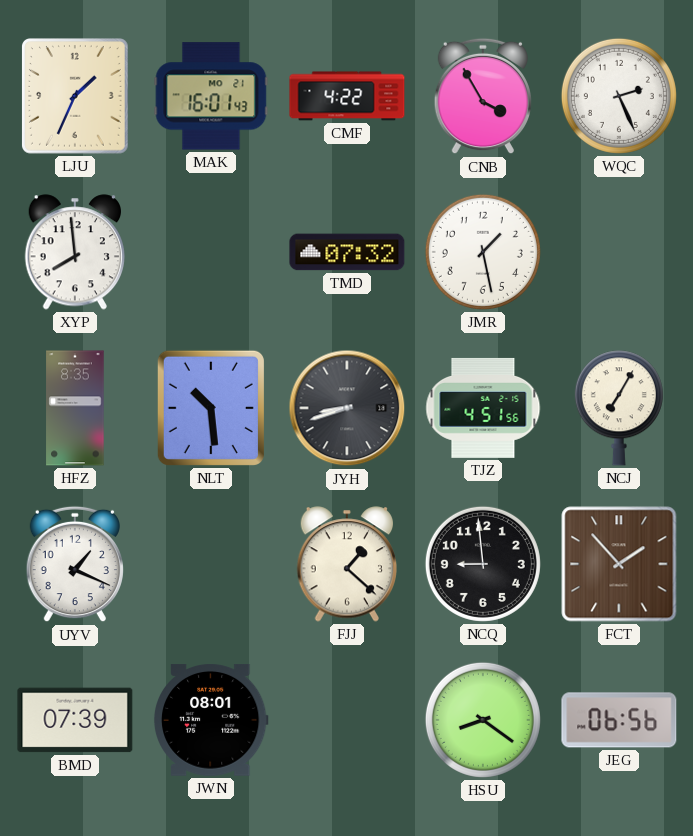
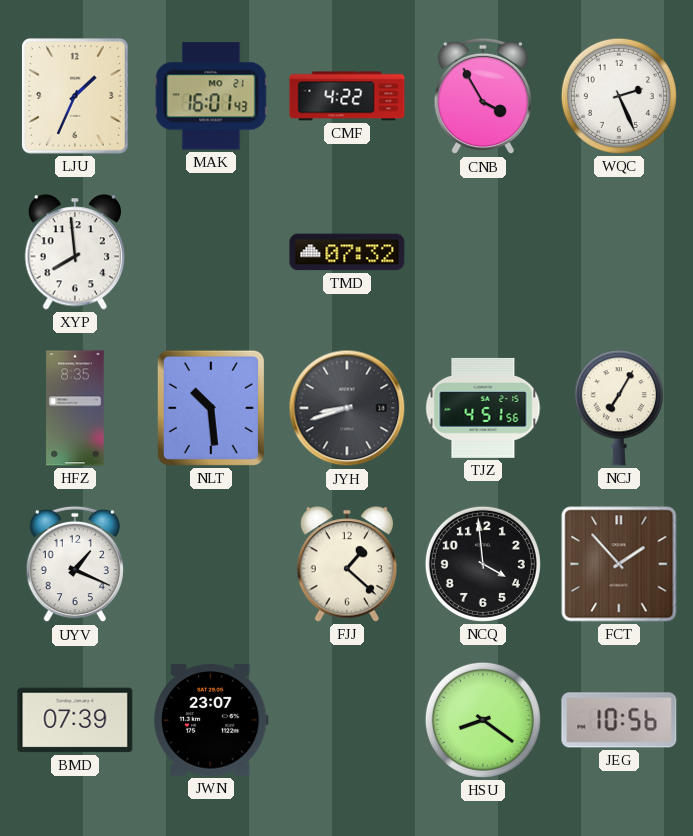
JMR: 1:28 -> none (483, 252)
NCQ: 8:59 -> 3:59 (483, 564)
JWN: 08:01 -> 23:07 (211, 720)
JEG: 06:56 -> 10:56 (619, 720)
